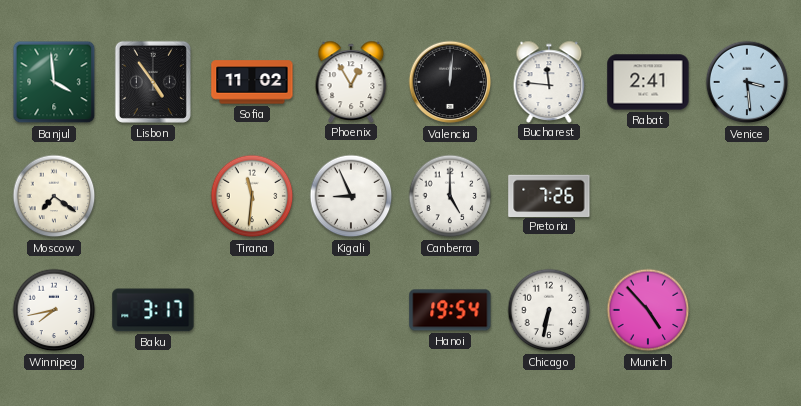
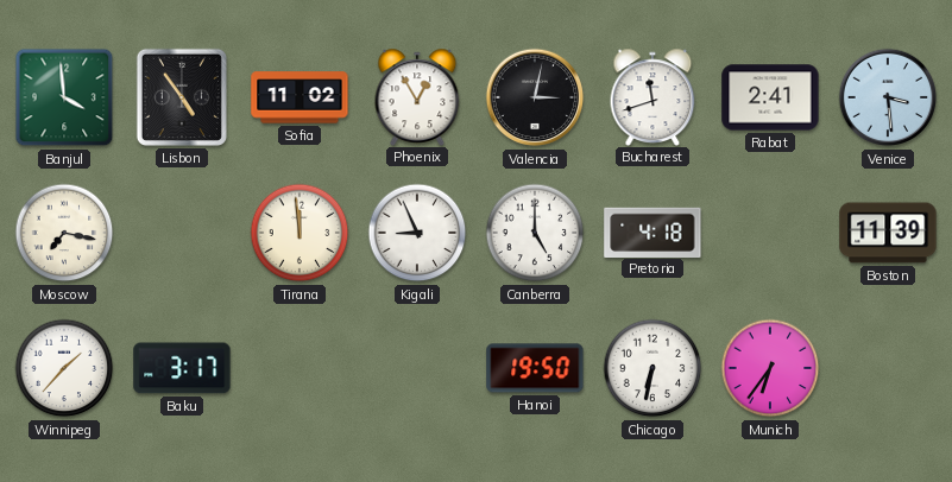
Valencia: 12:01 -> 3:02 (535, 97)
Bucharest: 11:46 -> 11:42 (652, 96)
Moscow: 7:21 -> 7:17 (64, 233)
Tirana: 11:31 -> 11:59 (300, 233)
Pretoria: 7:26 -> 4:18 (652, 232)
Boston: none -> 11:39 (888, 233)
Winnipeg: 7:43 -> 1:37 (64, 368)
Hanoi: 19:54 -> 19:50 (535, 368)
Munich: 4:53 -> 6:36 (770, 368)
